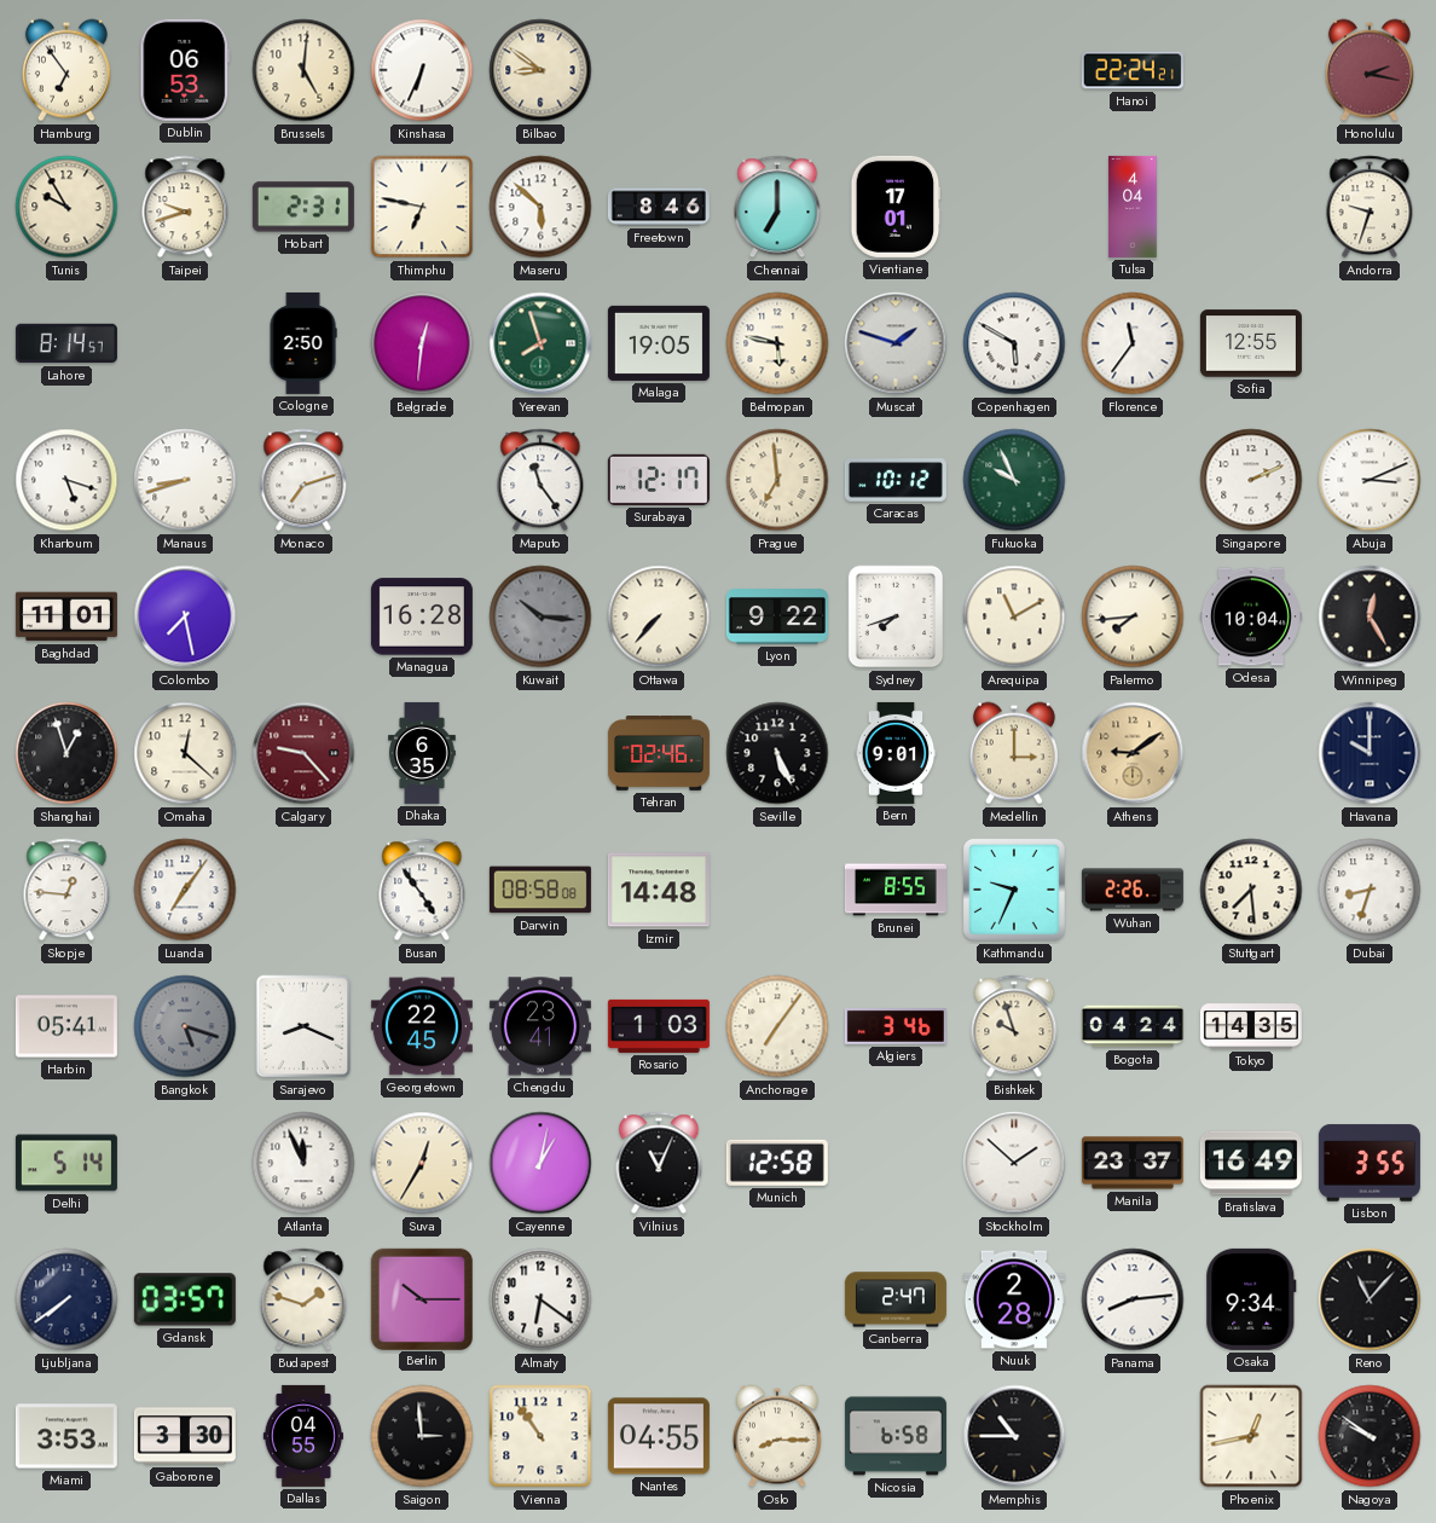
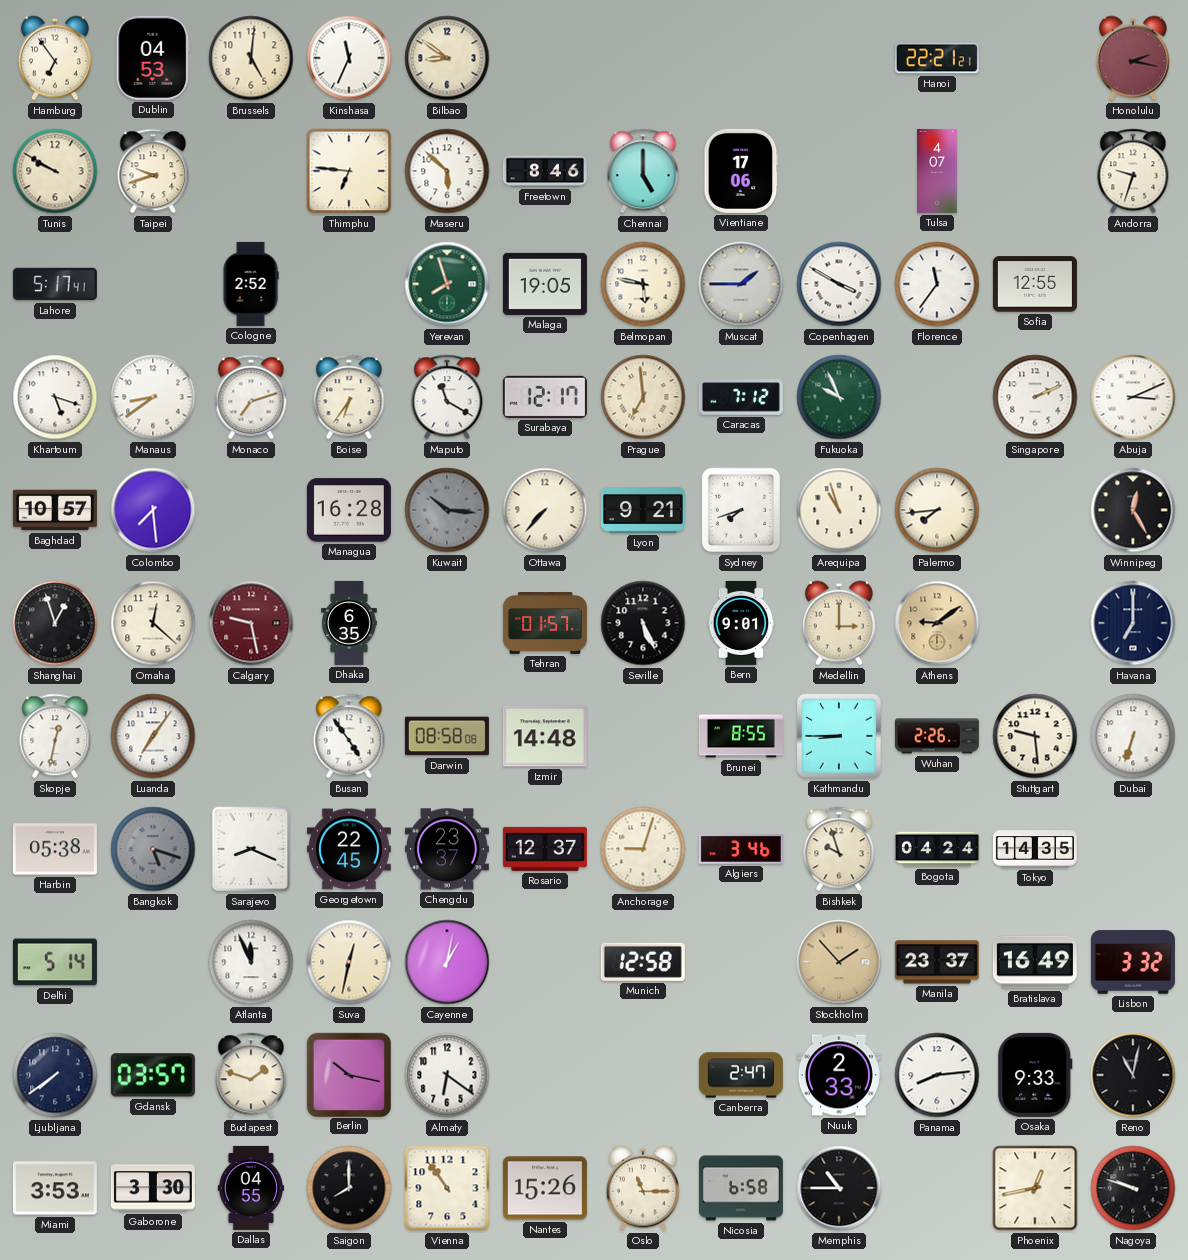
Dublin: 06:53 -> 04:53 (153, 58)
Kinshasa: 6:34 -> 11:34 (349, 58)
Hanoi: 22:24 -> 22:21 (937, 58)
Tunis: 9:55 -> 9:50 (55, 171)
Hobart: 2:31 -> none (303, 207)
Thimphu: 6:47 -> 6:46 (349, 171)
Chennai: 7:00 -> 5:00 (643, 171)
Vientiane: 17:01 -> 17:06 (741, 171)
Tulsa: 4:04 -> 4:07 (937, 171)
Lahore: 8:14 -> 5:17 (55, 284)
Cologne: 2:50 -> 2:52 (251, 284)
Belgrade: 12:31 -> none (422, 343)
Muscat: 1:48 -> 1:45 (741, 284)
Copenhagen: 5:50 -> 3:50 (839, 284)
Manaus: 8:42 -> 8:39 (153, 397)
Boise: none -> 6:36 (349, 397)
Maputo: 11:24 -> 11:20 (447, 397)
Caracas: 10:12 -> 7:12 (741, 397)
Baghdad: 11:01 -> 10:57 (55, 510)
Colombo: 7:28 -> 7:29 (153, 510)
Lyon: 9:22 -> 9:21 (643, 510)
Arequipa: 11:10 -> 10:57 (839, 510)
Odesa: 10:04 -> none (1251, 616)
Calgary: 9:23 -> 9:28 (251, 623)
Tehran: 02:46 -> 01:57 (545, 624)
Havana: 10:00 -> 7:00 (1133, 623)
Skopje: 12:46 -> 12:32 (55, 736)
Kathmandu: 9:34 -> 8:45 (839, 736)
Stuttgart: 7:29 -> 9:29 (1035, 736)
Dubai: 8:33 -> 6:33 (1133, 736)
Harbin: 05:41 -> 05:38 (55, 849)
Chengdu: 23:41 -> 23:37 (447, 849)
Rosario: 1:03 -> 12:37 (545, 849)
Anchorage: 7:06 -> 9:03 (643, 849)
Suva: 12:35 -> 12:32 (349, 962)
Vilnius: 11:04 -> none (659, 1163)
Stockholm: 1:52 -> 1:53 (839, 962)
Stockholm dial: white -> champagne (839, 962)
Lisbon: 3:55 -> 3:32 (1133, 962)
Berlin: 10:15 -> 10:17 (348, 1074)
Nuuk: 2:28 -> 2:33 (839, 1075)
Osaka: 9:34 -> 9:33 (1035, 1075)
Reno: 11:07 -> 11:02 (1133, 1075)
Saigon: 2:59 -> 8:00 (349, 1188)
Nantes: 04:55 -> 15:26 (545, 1188)
Oslo: 8:15 -> 11:15 (643, 1188)
Nagoya: 9:51 -> 9:48 (1133, 1188)
